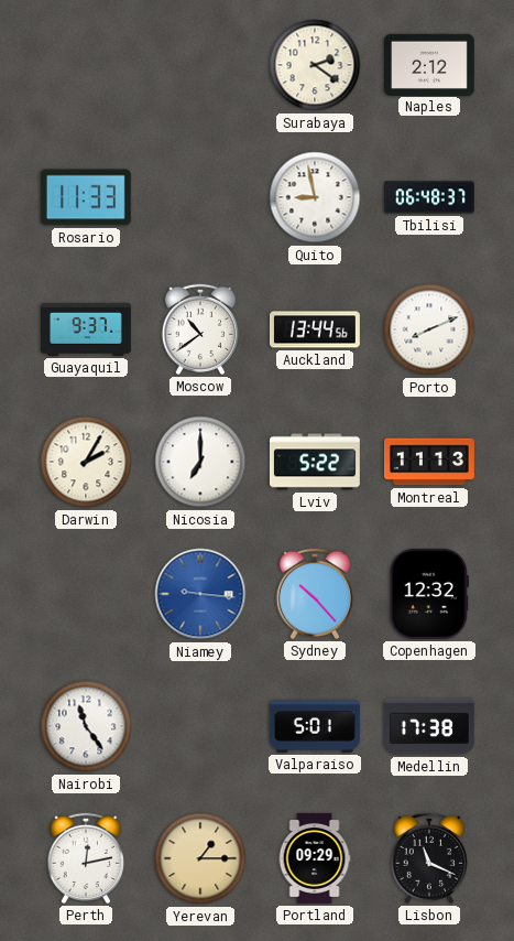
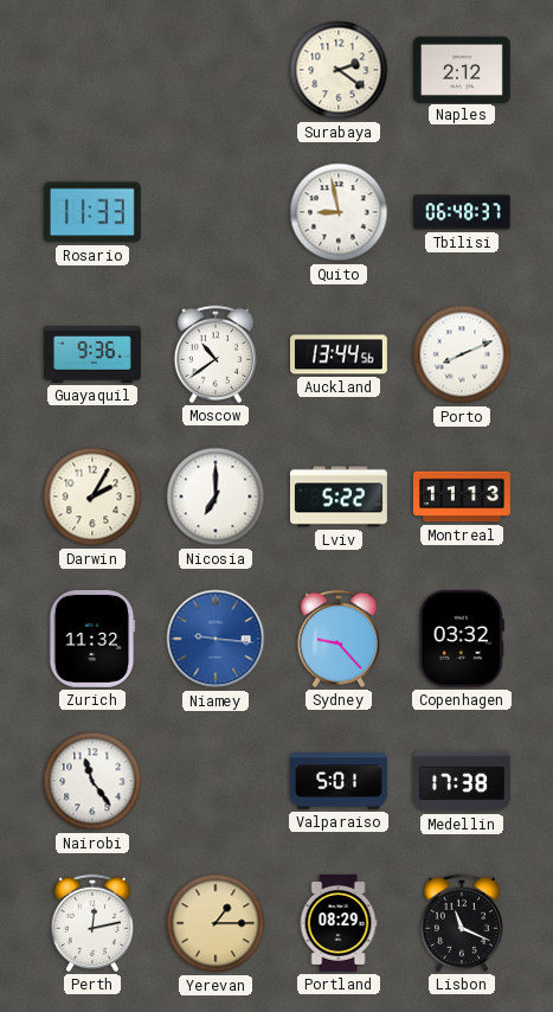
Guayaquil: 9:37 -> 9:36 (94, 354)
Zurich: none -> 11:32 (92, 639)
Sydney: 10:23 -> 9:23 (337, 639)
Copenhagen: 12:32 -> 03:32 (462, 639)
Portland: 09:29 -> 08:29 (339, 923)
